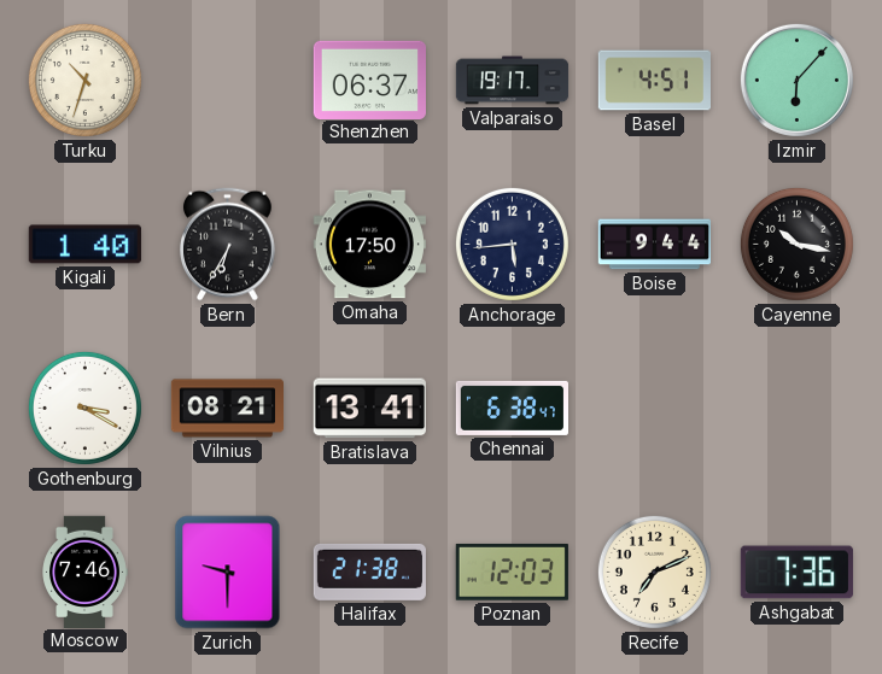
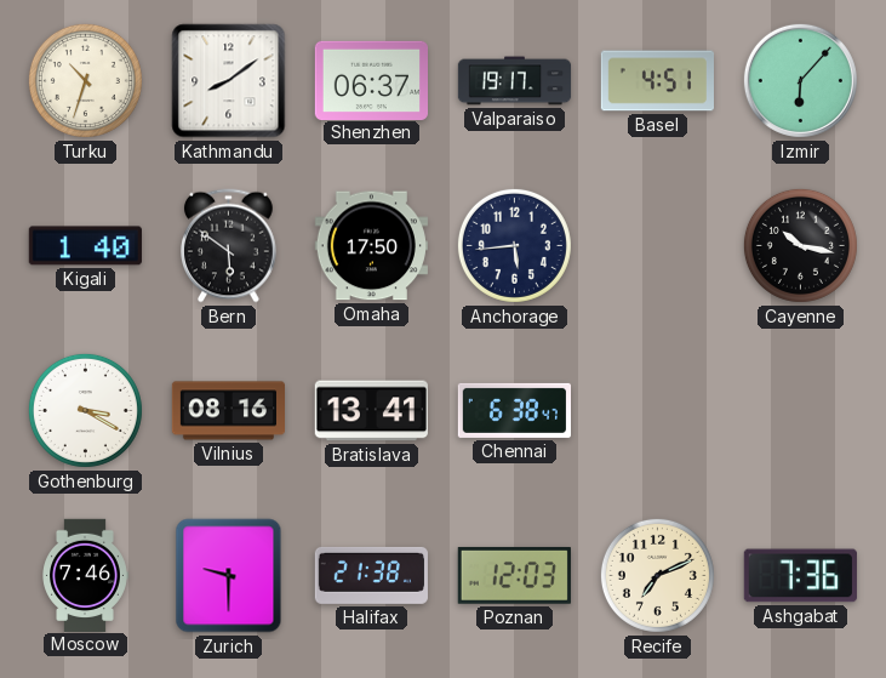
Kathmandu: none -> 8:09 (229, 81)
Bern: 6:35 -> 5:51 (229, 246)
Boise: 9:44 -> none (654, 245)
Vilnius: 08:21 -> 08:16 (228, 411)
